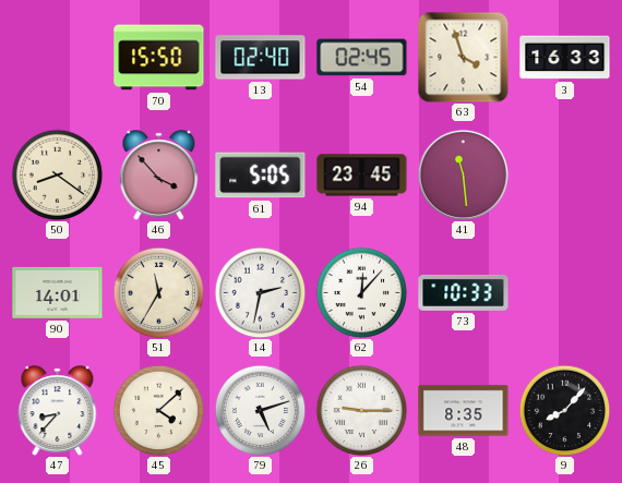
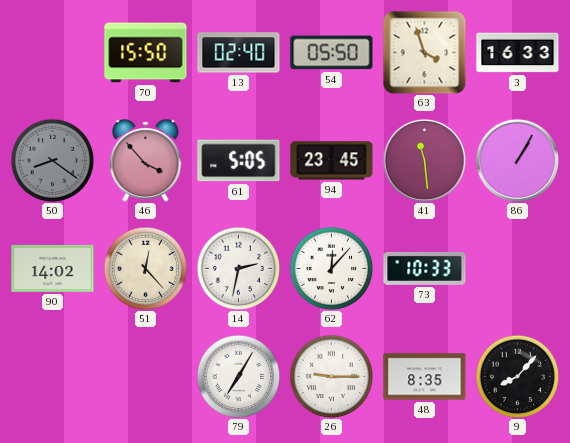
54: 02:45 -> 05:50 (332, 53)
50 dial: cream -> grey (52, 160)
86: none -> 1:05 (517, 160)
90: 14:01 -> 14:02 (53, 268)
51: 11:35 -> 12:23 (145, 268)
47: 8:37 -> none (58, 411)
45: 4:08 -> none (158, 410)
79: 5:12 -> 7:05 (238, 376)
